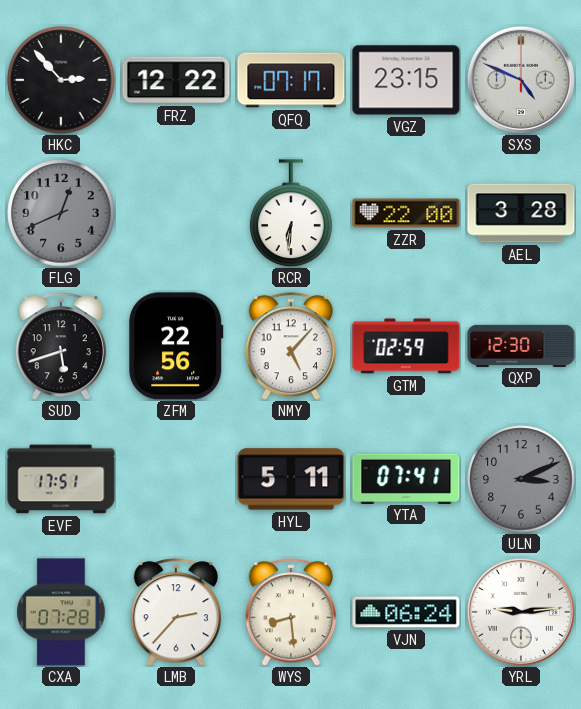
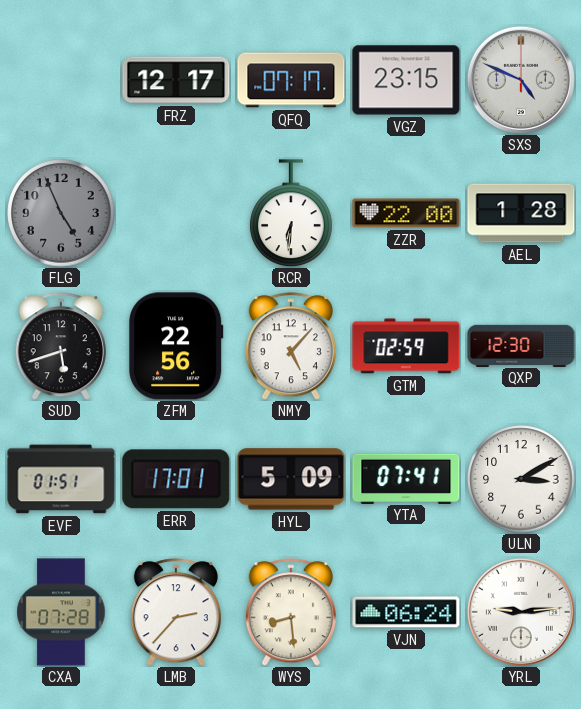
HKC: 2:53 -> none (61, 80)
FRZ: 12:22 -> 12:17 (176, 80)
FLG: 12:41 -> 4:56 (61, 213)
AEL: 3:28 -> 1:28 (521, 213)
EVF: 17:51 -> 01:51 (61, 479)
ERR: none -> 17:01 (176, 479)
HYL: 5:11 -> 5:09 (291, 479)
ULN: 3:11 -> 3:10 (521, 479)
ULN dial: grey -> white (521, 479)
